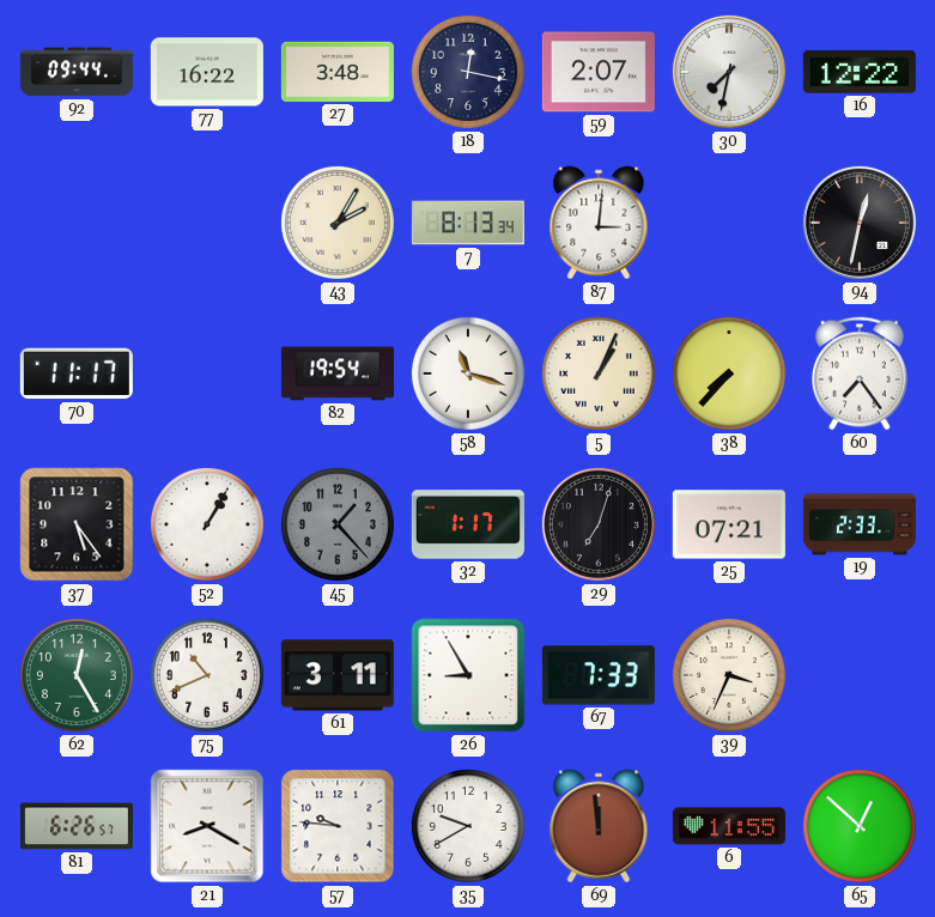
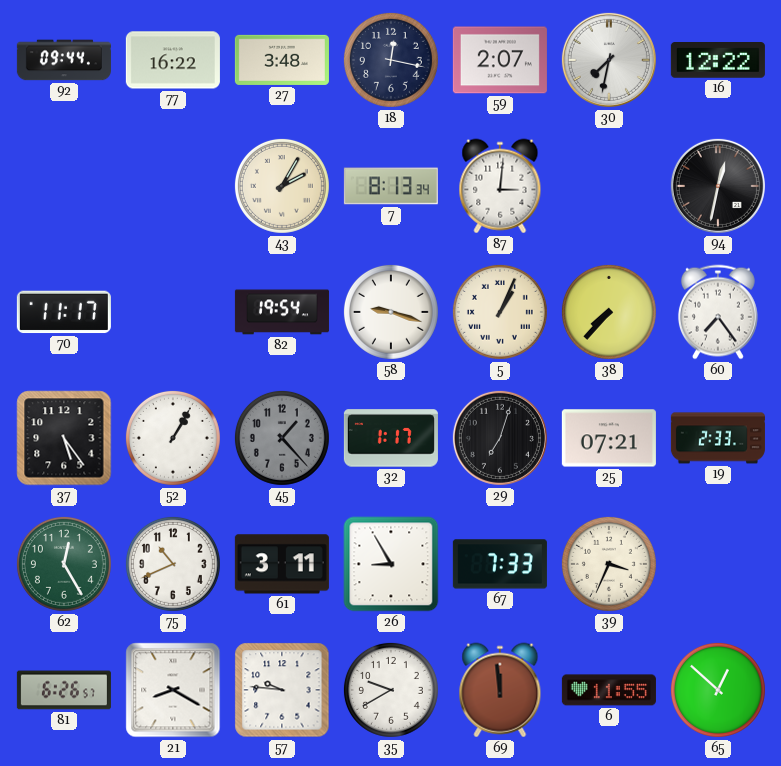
58: 11:18 -> 9:18 (391, 312)
